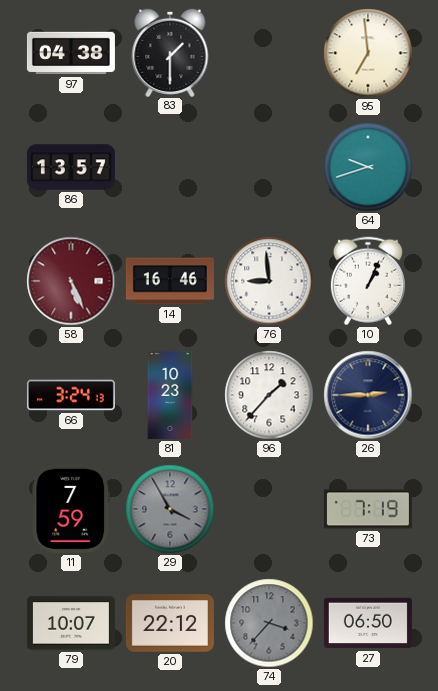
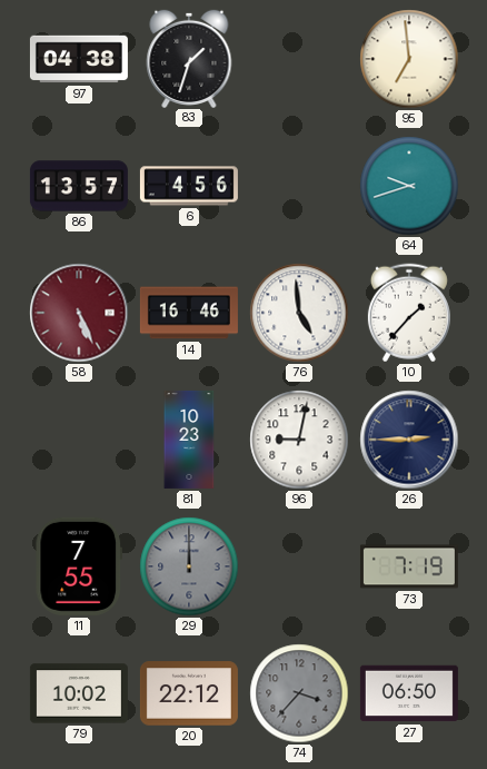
83: 1:30 -> 1:33 (189, 58)
6: none -> 4:56 (189, 186)
76: 8:59 -> 4:59 (299, 313)
10: 1:04 -> 1:37 (409, 313)
66: 3:24 -> none (71, 395)
96: 1:37 -> 9:02 (299, 440)
11: 7:59 -> 7:55 (78, 566)
29: 3:55 -> 12:00 (189, 566)
79: 10:07 -> 10:02 (79, 693)
